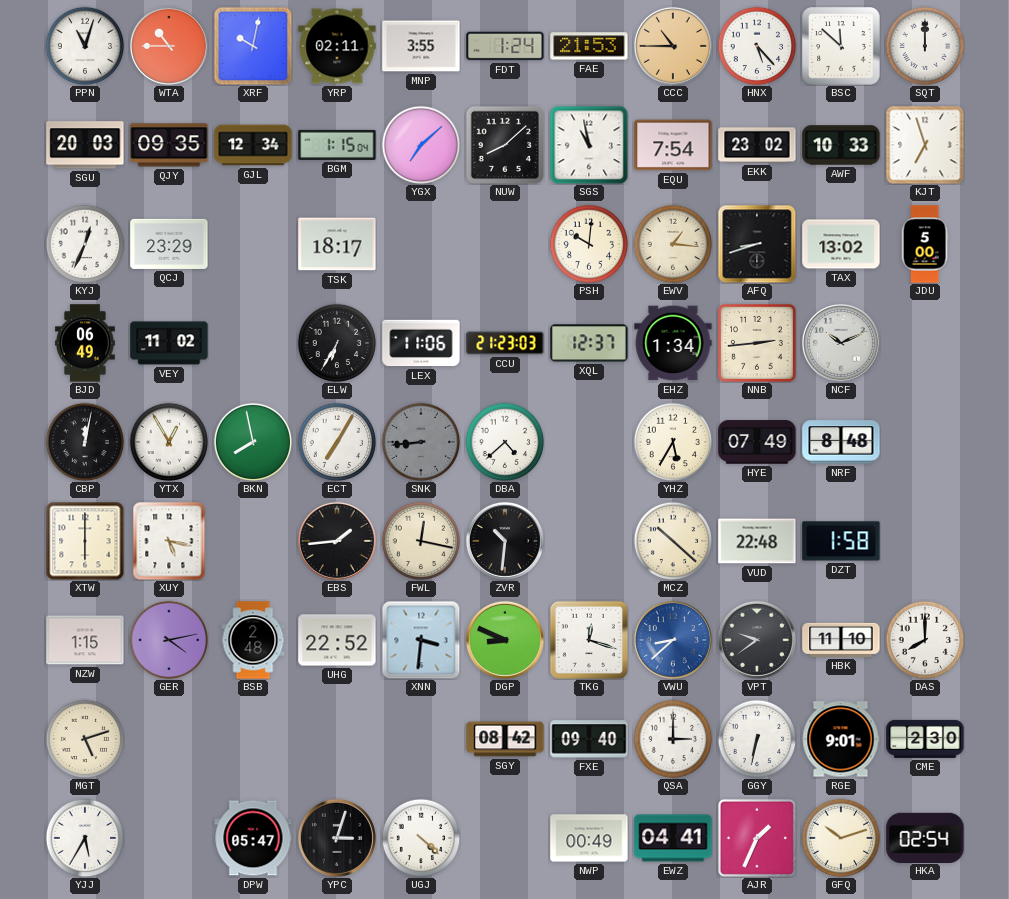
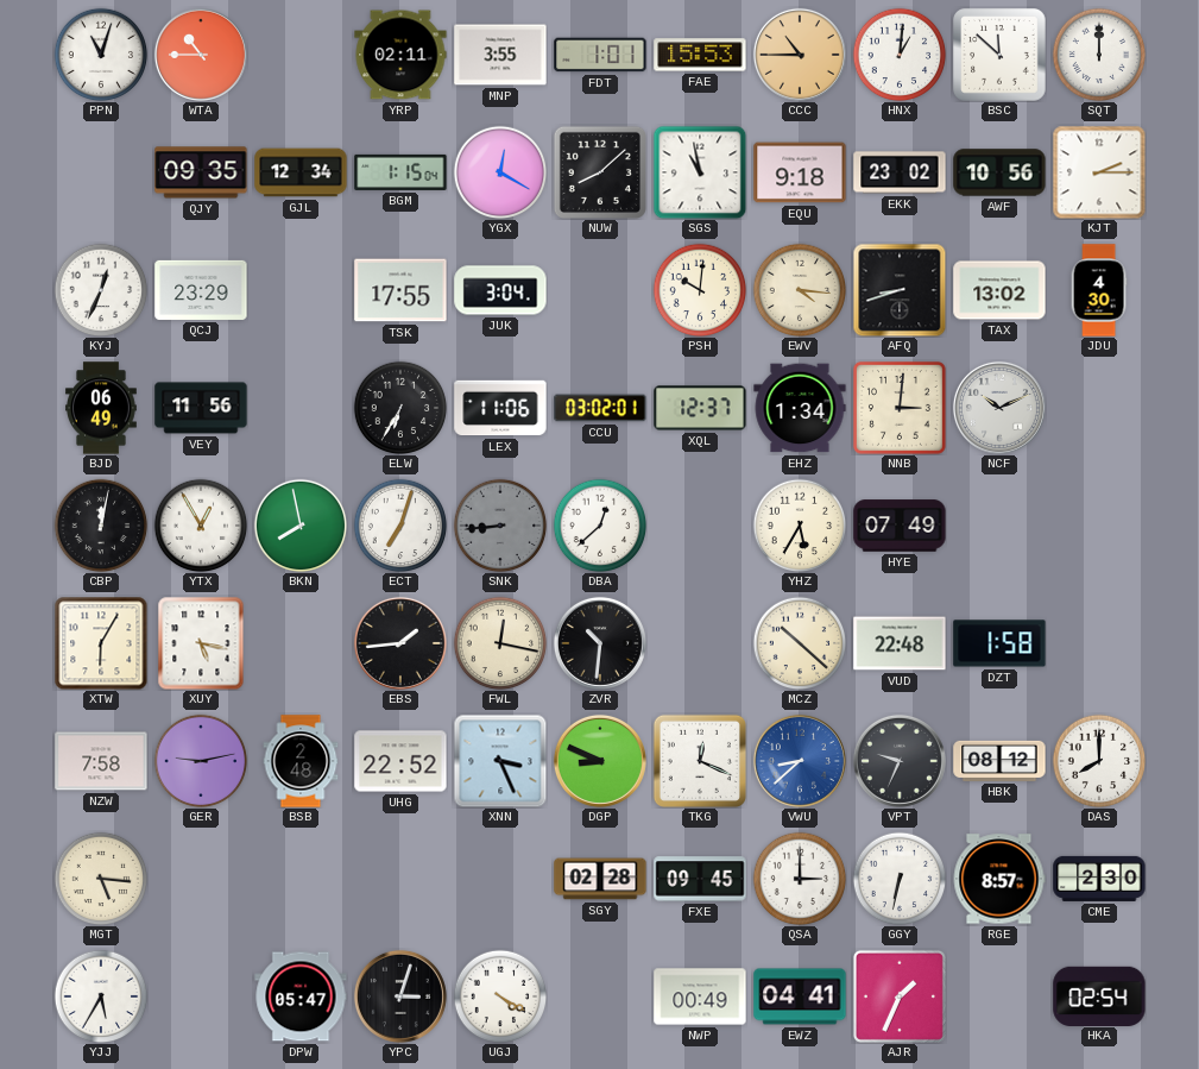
XRF: 10:02 -> none (253, 46)
FDT: 1:24 -> 1:01 (600, 55)
FAE: 21:53 -> 15:53 (700, 55)
HNX: 5:23 -> 1:01 (900, 55)
SGU: 20:03 -> none (85, 145)
YGX: 7:08 -> 12:20 (500, 172)
EQU: 7:54 -> 9:18 (800, 172)
AWF: 10:33 -> 10:56 (999, 172)
KJT: 6:57 -> 2:15 (1099, 172)
TSK: 18:17 -> 17:55 (400, 290)
JUK: none -> 3:04 (500, 290)
EWV: 1:16 -> 4:16 (800, 290)
JDU: 5:00 -> 4:30 (1099, 290)
VEY: 11:02 -> 11:56 (201, 408)
CCU: 21:23 -> 03:02 (600, 408)
NNB: 2:44 -> 3:01 (900, 408)
ECT: 7:05 -> 7:03 (400, 526)
DBA: 4:38 -> 12:38 (600, 526)
NRF: 8:48 -> none (841, 442)
XTW: 6:00 -> 6:05 (101, 643)
NZW: 1:15 -> 7:58 (101, 761)
GER: 4:13 -> 9:13 (201, 761)
XNN: 3:31 -> 3:26 (500, 761)
TKG: 12:18 -> 12:19 (700, 761)
VPT: 9:39 -> 9:34 (900, 761)
HBK: 11:10 -> 08:12 (999, 761)
MGT: 5:12 -> 5:16 (101, 879)
SGY: 08:42 -> 02:28 (600, 879)
FXE: 09:40 -> 09:45 (700, 879)
RGE: 9:01 -> 8:57 (999, 879)
UGJ: 4:22 -> 4:20 (500, 996)
GFQ: 10:12 -> none (841, 838)
